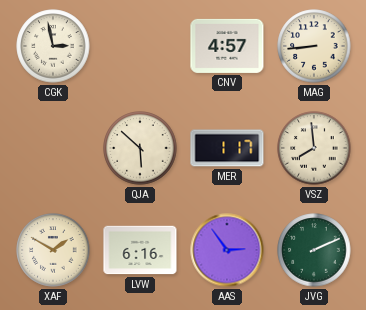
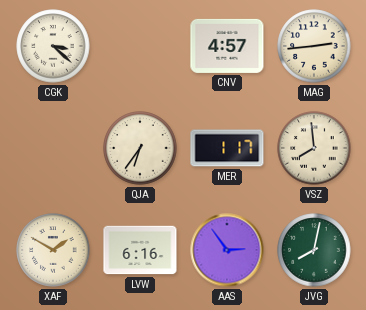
CGK: 2:58 -> 3:22 (53, 46)
MAG: 8:44 -> 2:44 (314, 46)
QJA: 5:52 -> 6:36 (140, 148)
JVG: 2:11 -> 8:02 (314, 250)
